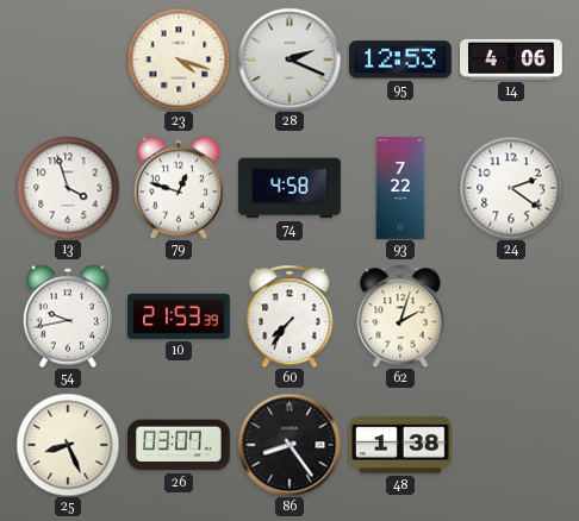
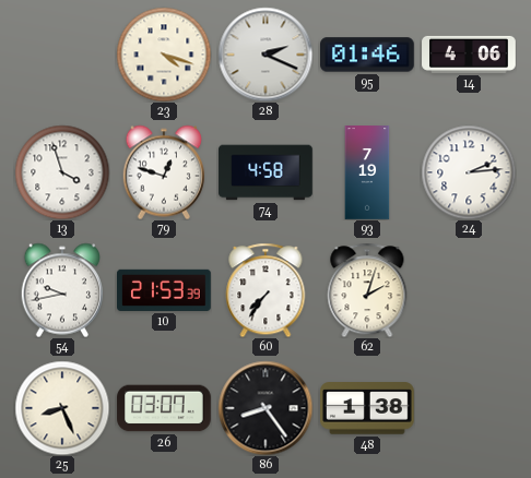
95: 12:53 -> 01:46 (368, 55)
93: 7:22 -> 7:19 (367, 172)
24: 2:21 -> 2:14 (469, 172)
